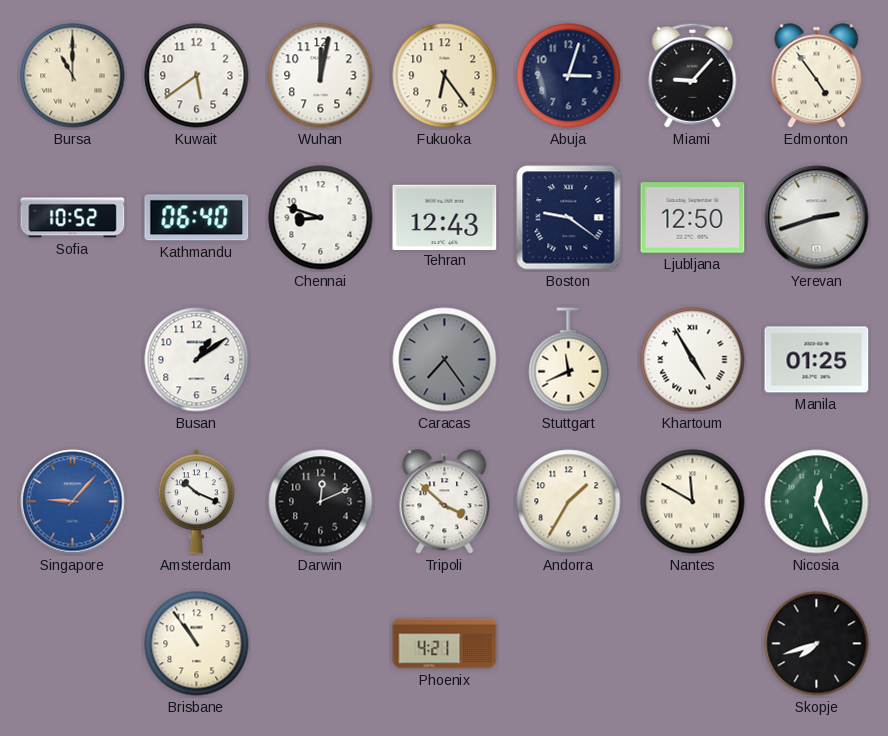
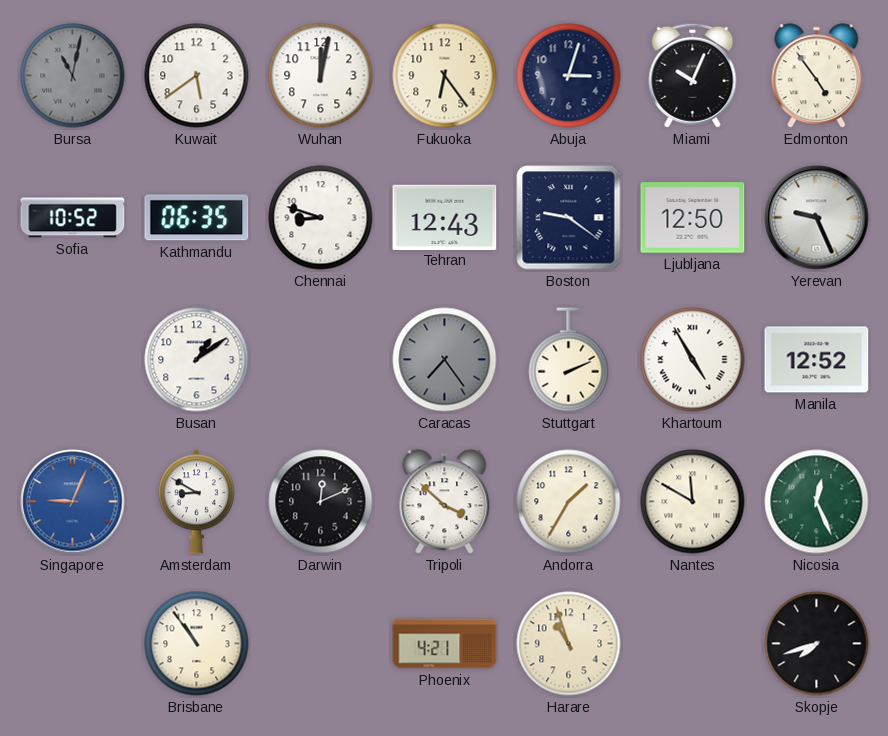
Bursa: 11:00 -> 11:02 (73, 76)
Bursa dial: cream -> grey (73, 76)
Miami: 9:07 -> 10:04 (693, 75)
Kathmandu: 06:40 -> 06:35 (197, 218)
Yerevan: 2:42 -> 9:26 (817, 218)
Stuttgart: 11:41 -> 2:11 (569, 360)
Manila: 01:25 -> 12:52 (817, 360)
Singapore: 9:07 -> 9:04 (73, 502)
Amsterdam: 10:19 -> 8:50 (196, 502)
Harare: none -> 10:57 (569, 644)
